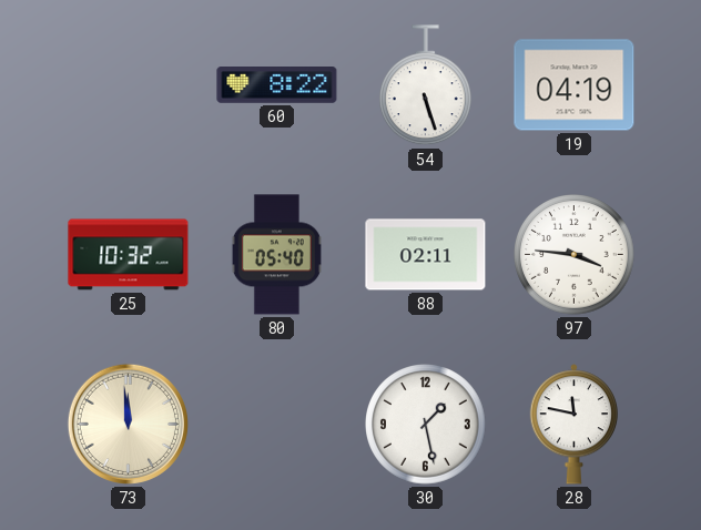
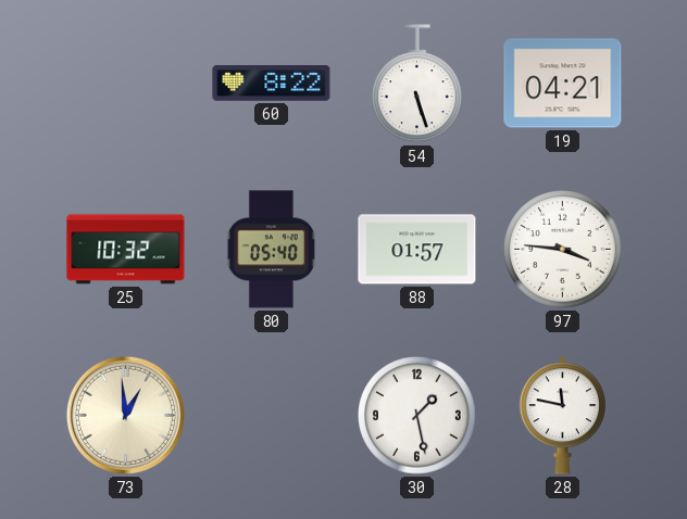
19: 04:19 -> 04:21 (563, 84)
88: 02:11 -> 01:57 (417, 250)
73: 11:59 -> 12:59 (125, 415)
